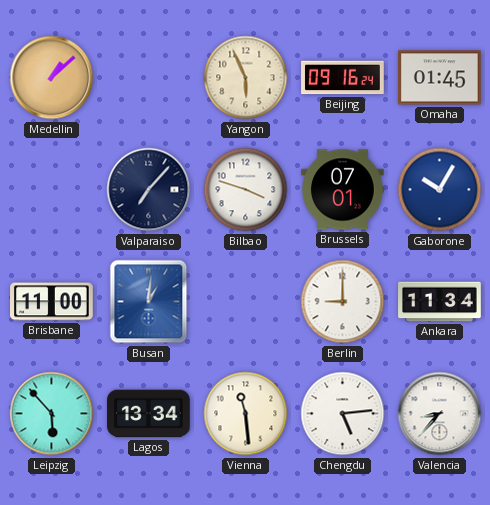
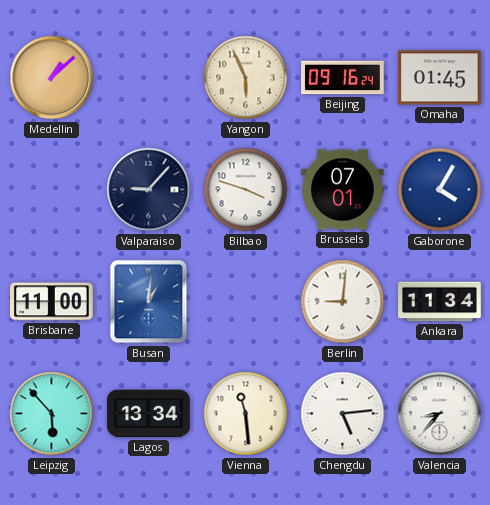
Valparaiso: 7:07 -> 9:07 (149, 190)
Gaborone: 10:05 -> 4:05 (440, 190)
Berlin: 9:00 -> 9:01 (343, 302)
